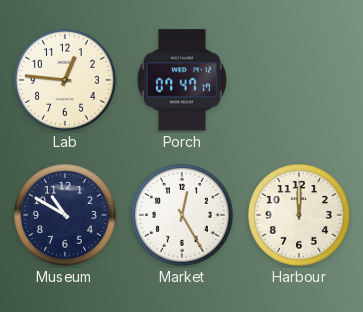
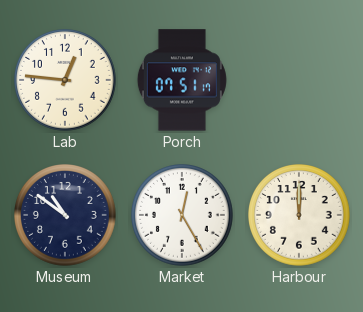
Porch: 07:47 -> 07:51 (182, 80)
Museum: 10:50 -> 10:51 (66, 216)
